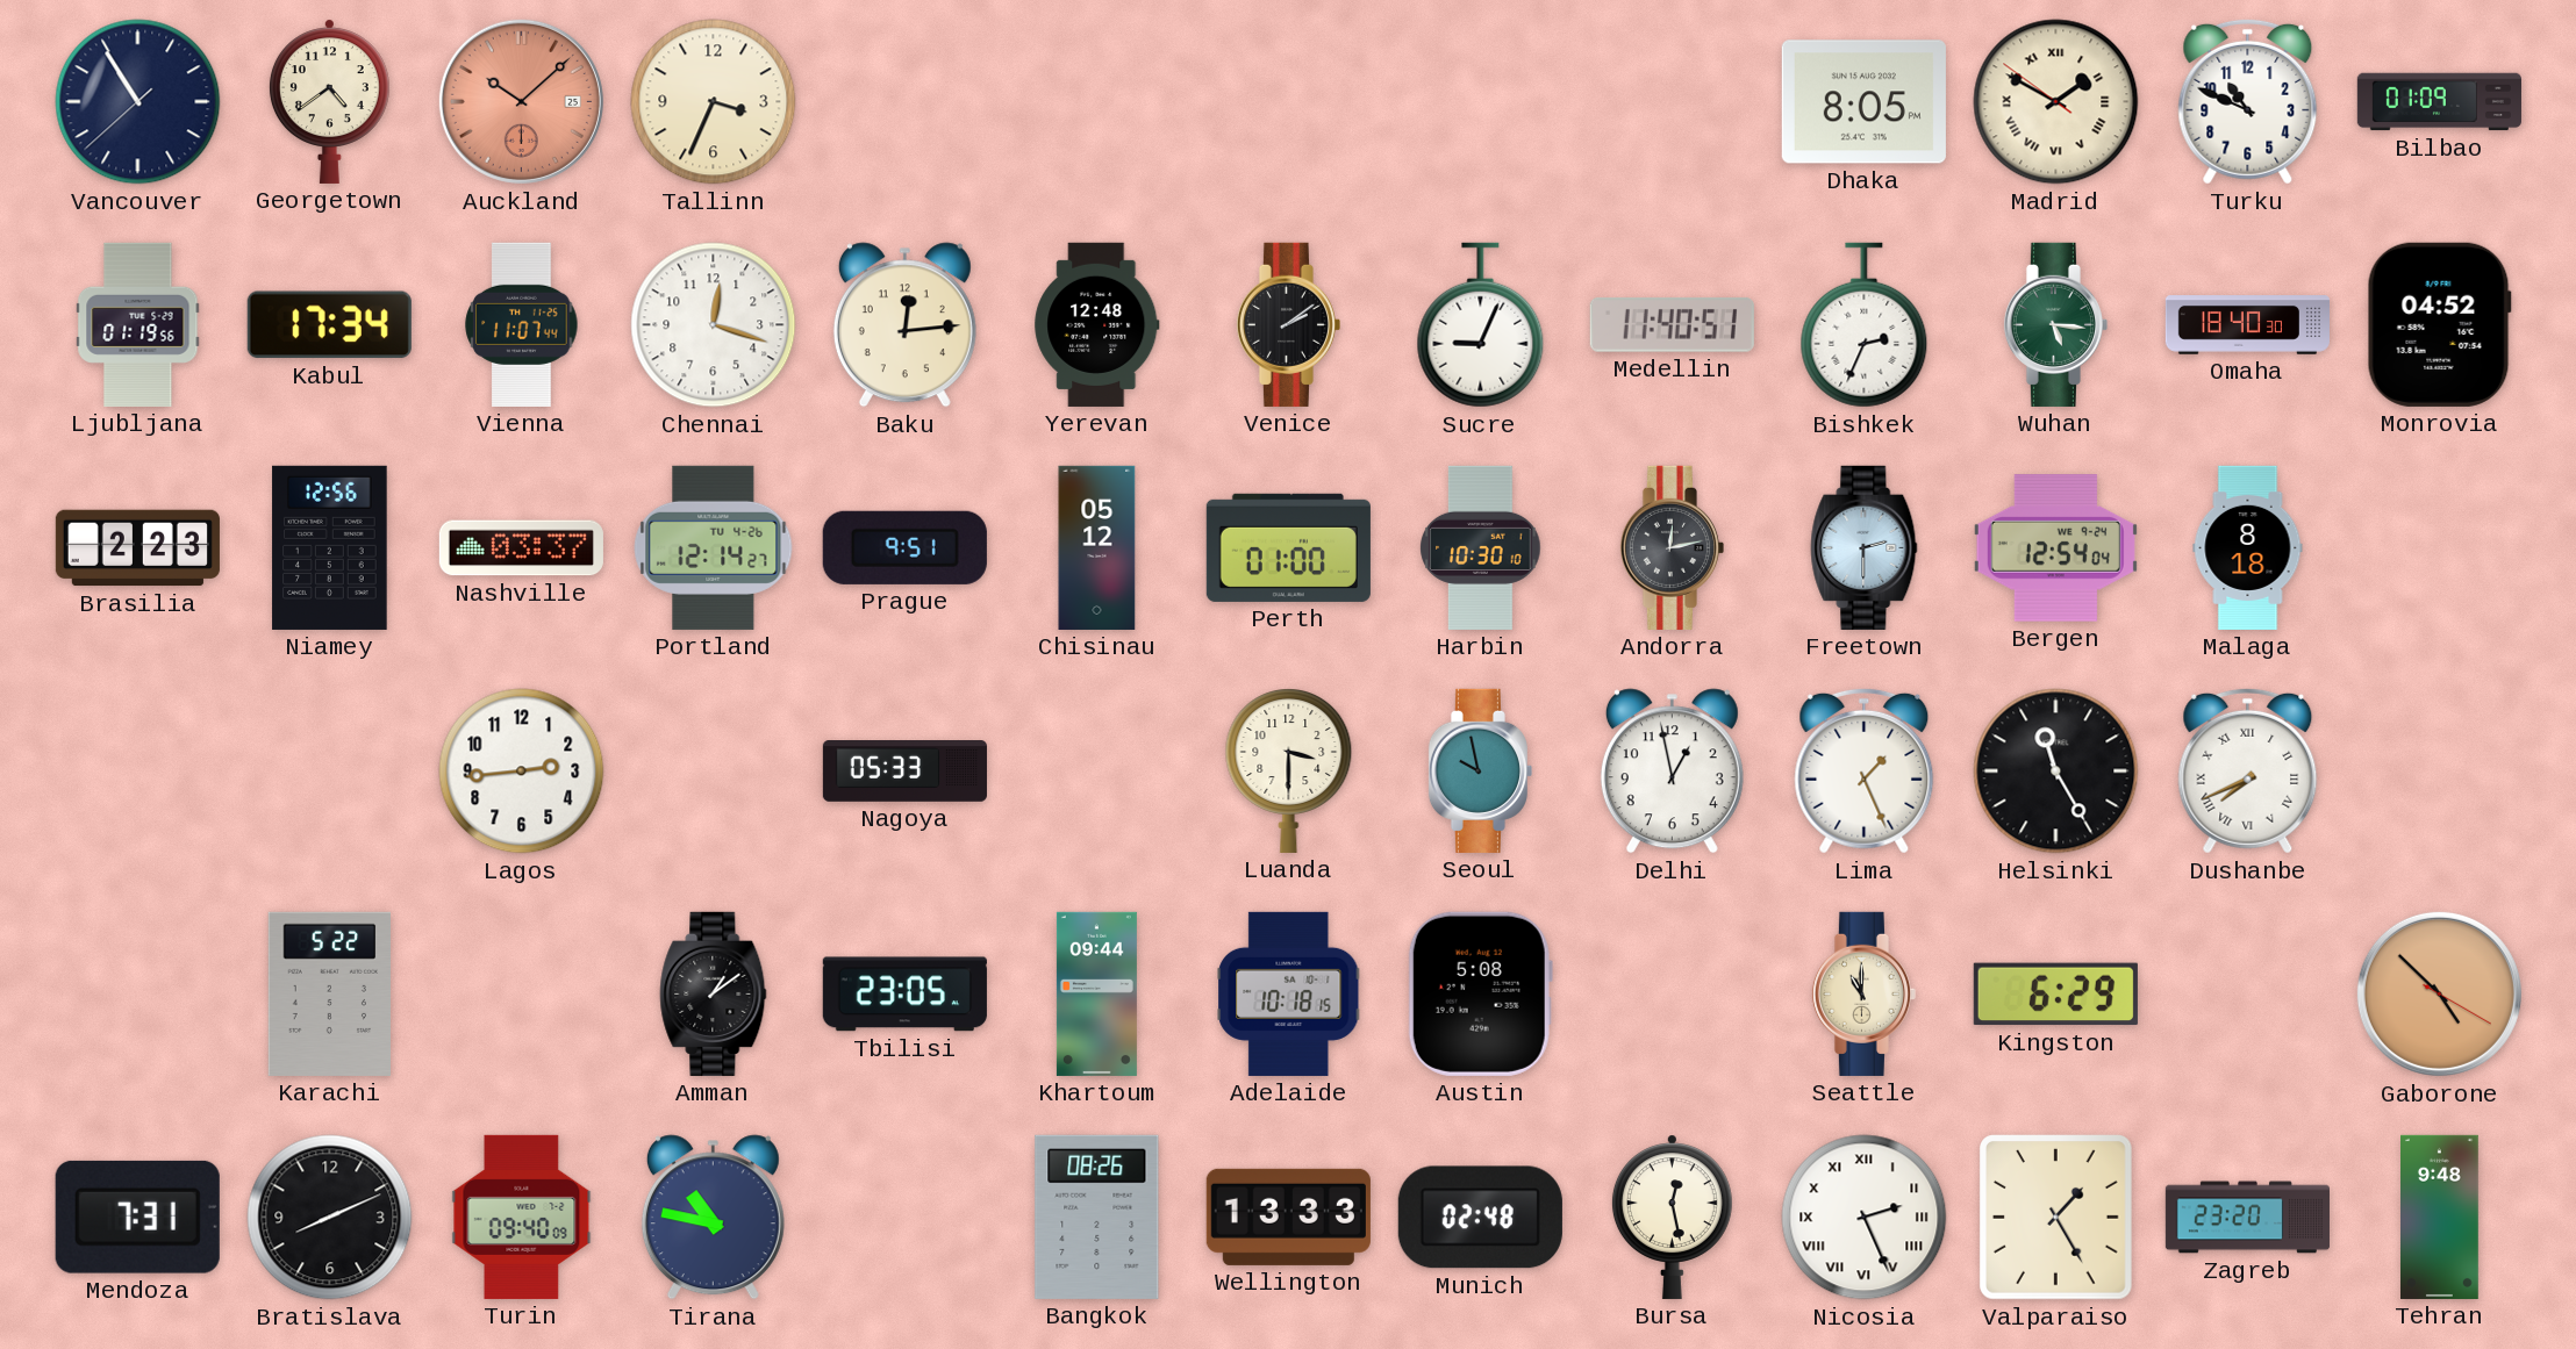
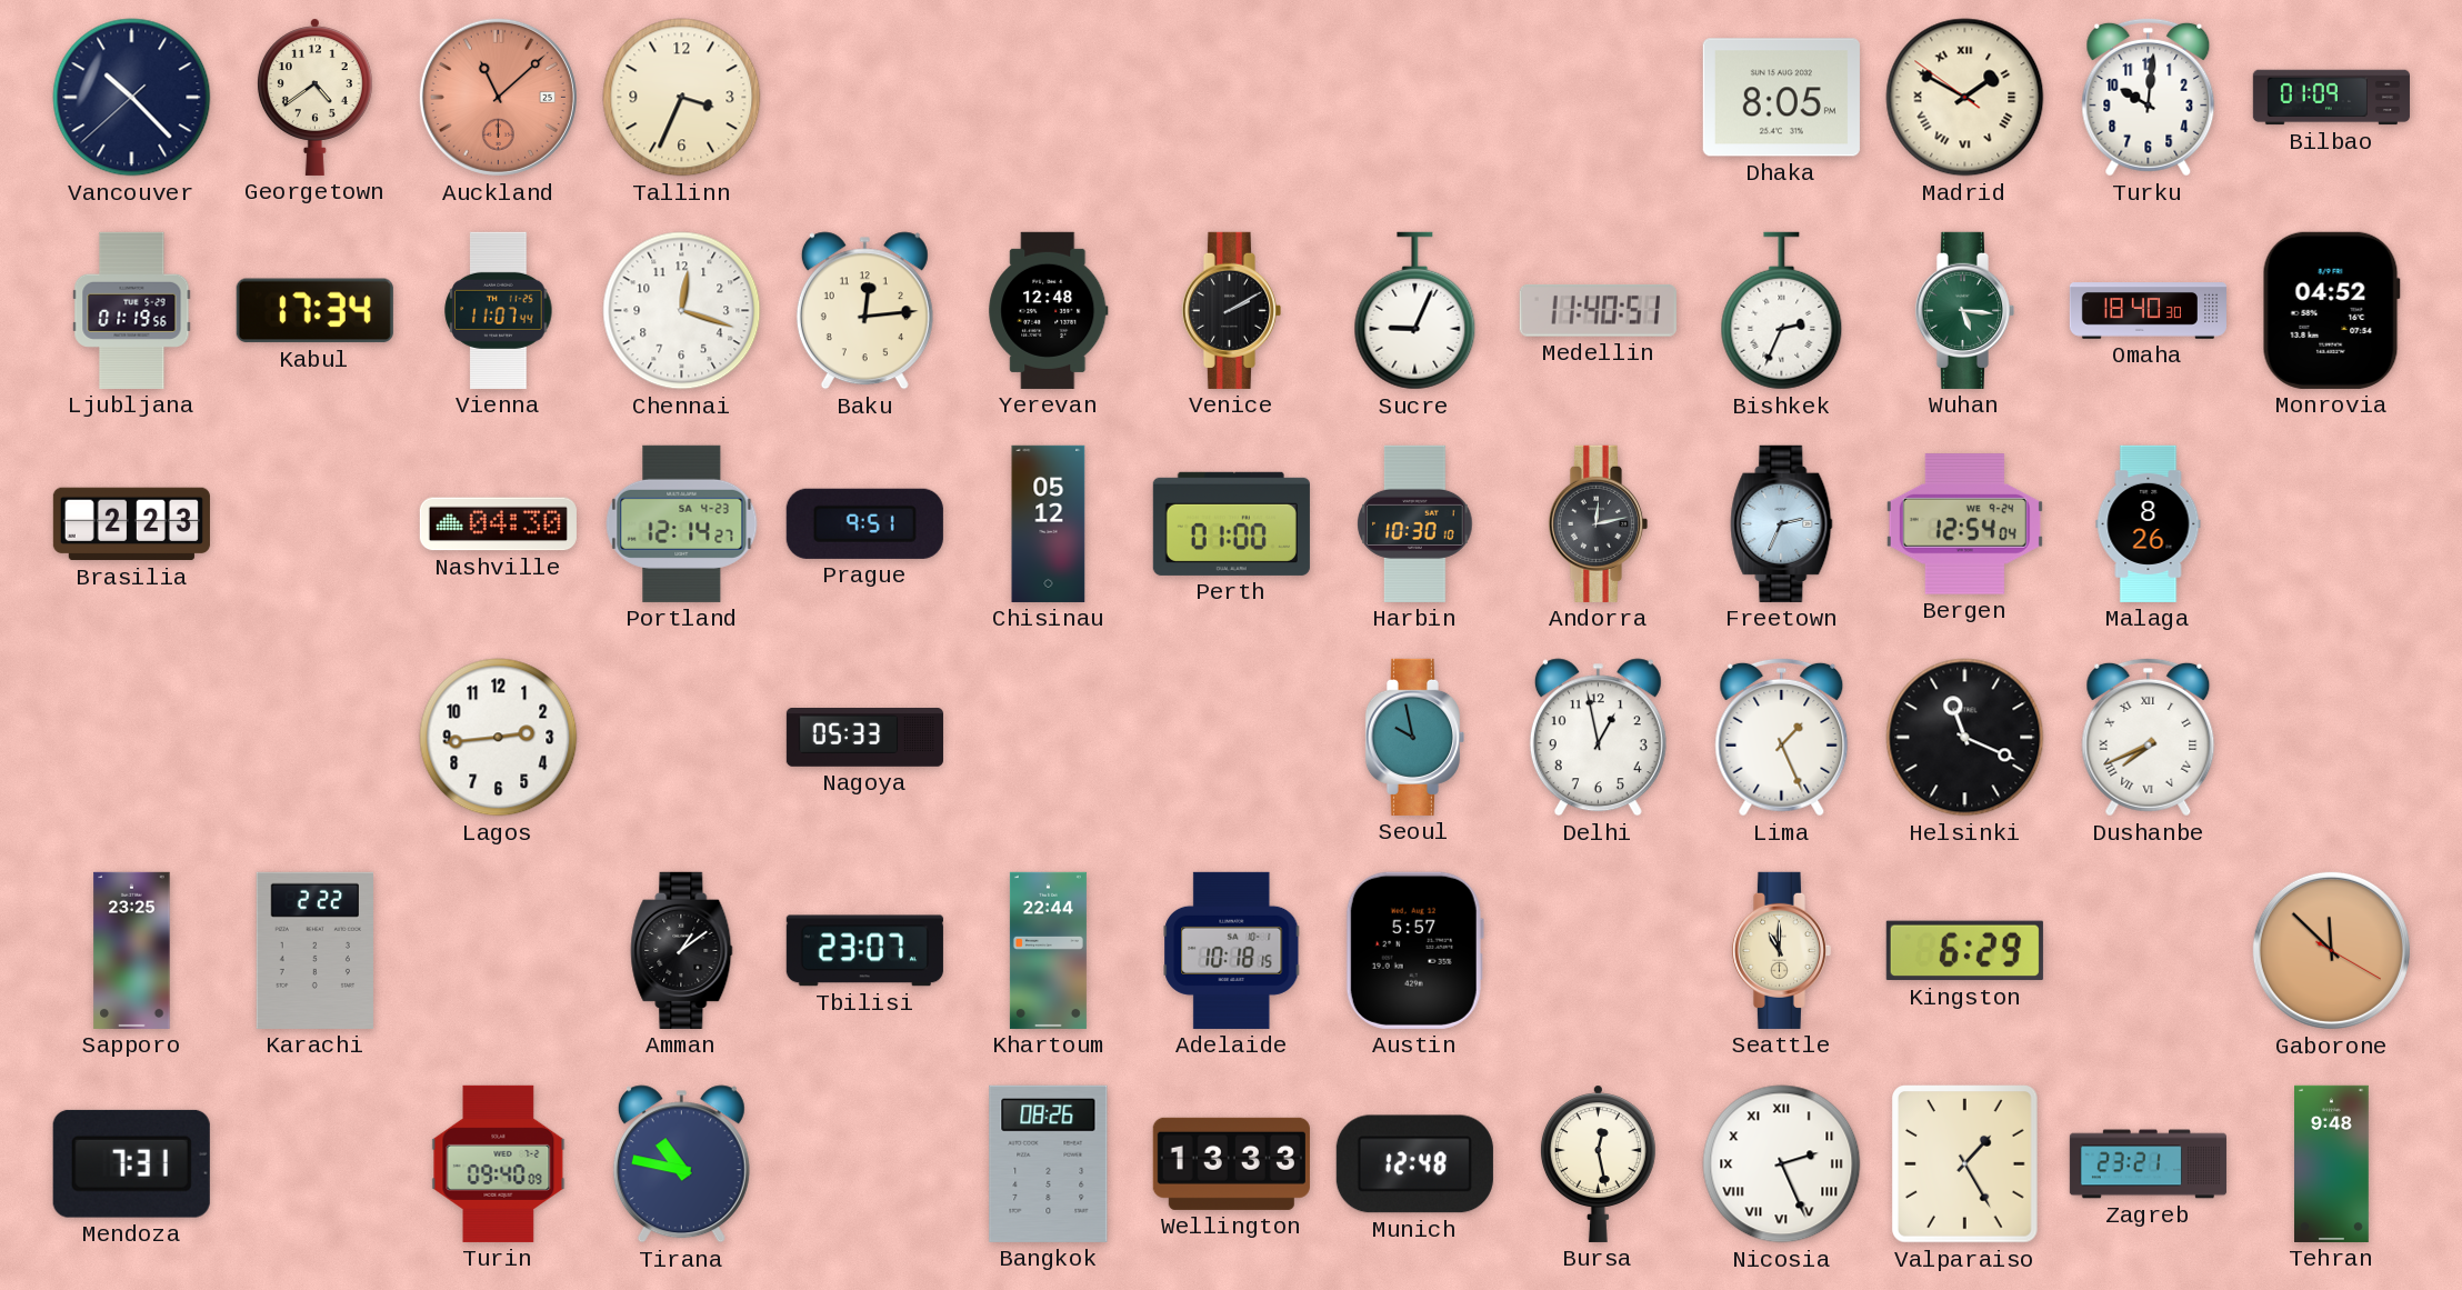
Vancouver: 10:54 -> 10:22 (132, 98)
Auckland: 10:08 -> 11:08 (498, 97)
Turku: 10:49 -> 10:01 (2149, 97)
Venice: 2:09 -> 2:10 (1231, 310)
Niamey: 12:56 -> none (330, 547)
Nashville: 03:37 -> 04:30 (498, 524)
Portland date: TU 4-26 -> SA 4-23 (682, 523)
Freetown: 2:30 -> 2:34 (1782, 523)
Malaga: 8:18 -> 8:26 (2149, 523)
Luanda: 3:30 -> none (1289, 772)
Helsinki: 11:25 -> 11:19 (1965, 738)
Sapporo: none -> 23:25 (132, 950)
Karachi: 5:22 -> 2:22 (314, 950)
Tbilisi: 23:05 -> 23:07 (864, 951)
Khartoum: 09:44 -> 22:44 (1048, 950)
Austin: 5:08 -> 5:57 (1414, 950)
Gaborone: 4:52 -> 11:52 (2331, 950)
Bratislava: 8:11 -> none (330, 1218)
Munich: 02:48 -> 12:48 (1414, 1164)
Zagreb: 23:20 -> 23:21 (2148, 1164)
